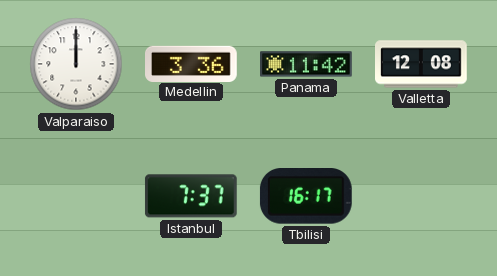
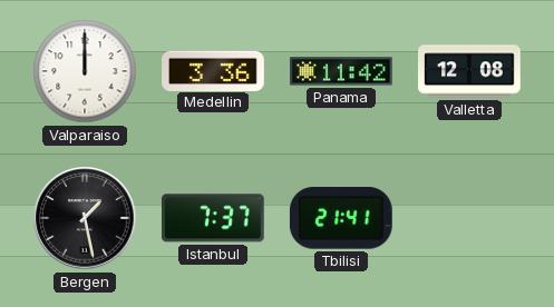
Bergen: none -> 1:28 (85, 218)
Tbilisi: 16:17 -> 21:41 (341, 218)
